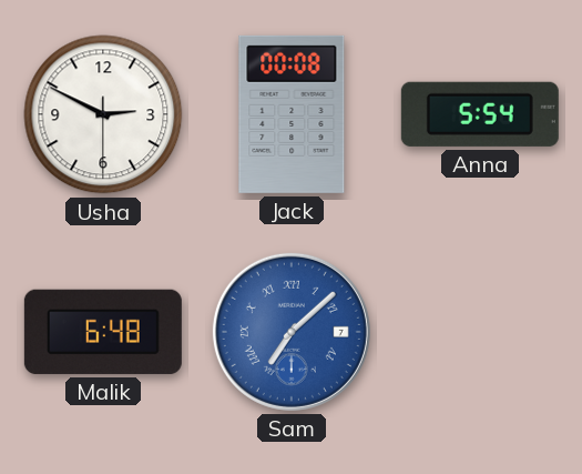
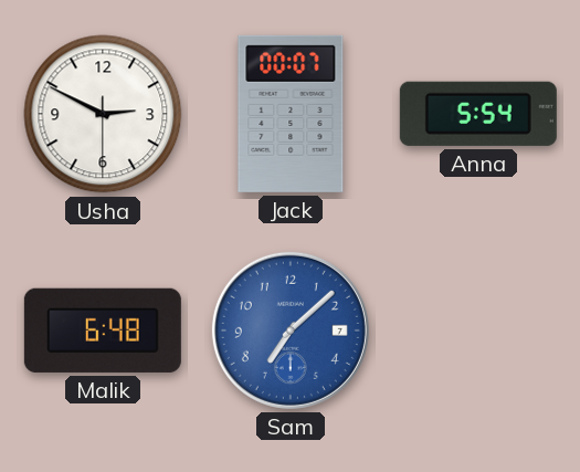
Jack: 00:08 -> 00:07 (291, 114)
Sam numerals: Roman -> Arabic (291, 331)
